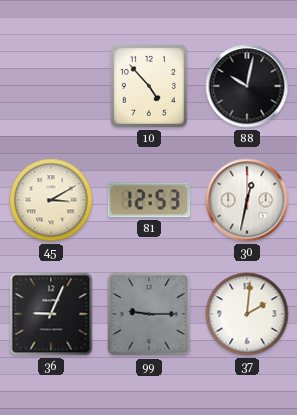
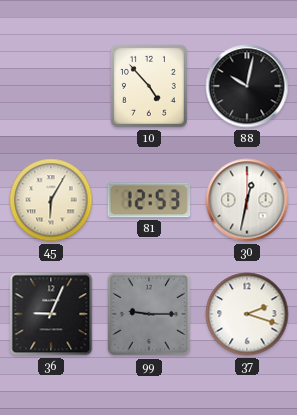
45: 3:10 -> 6:05 (51, 200)
37: 2:01 -> 2:18 (247, 314)
